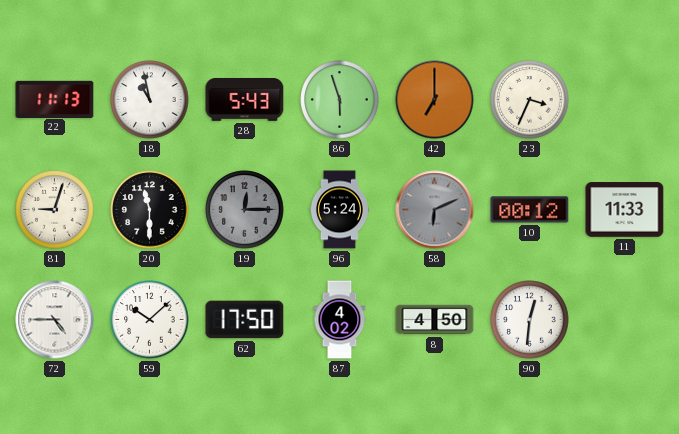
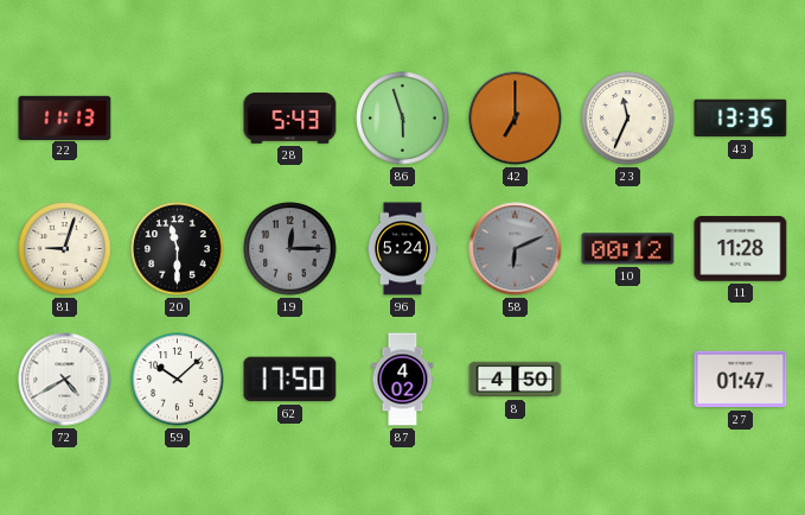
18: 10:58 -> none (150, 100)
23: 3:34 -> 11:34 (628, 119)
43: none -> 13:35 (741, 119)
11: 11:33 -> 11:28 (741, 249)
72: 4:45 -> 4:40 (65, 380)
90: 12:31 -> none (530, 320)
27: none -> 01:47 (741, 380)
